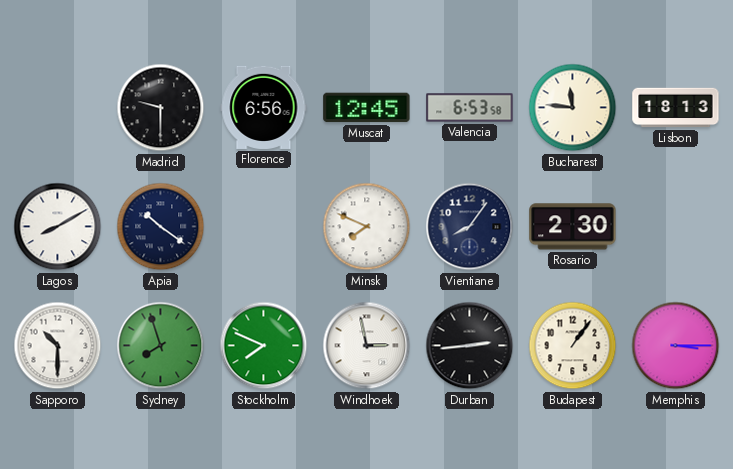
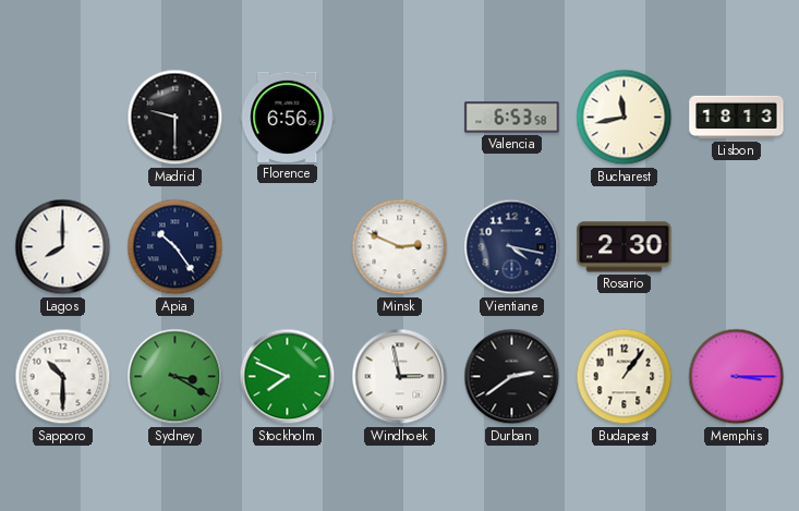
Muscat: 12:45 -> none (367, 108)
Bucharest: 11:46 -> 11:43 (625, 118)
Lagos: 8:10 -> 8:00 (63, 247)
Apia: 10:21 -> 10:24 (175, 247)
Minsk: 7:49 -> 2:49 (400, 247)
Vientiane: 8:06 -> 4:17 (512, 247)
Sydney: 7:57 -> 3:20 (175, 377)
Durban: 2:44 -> 2:39 (512, 377)
